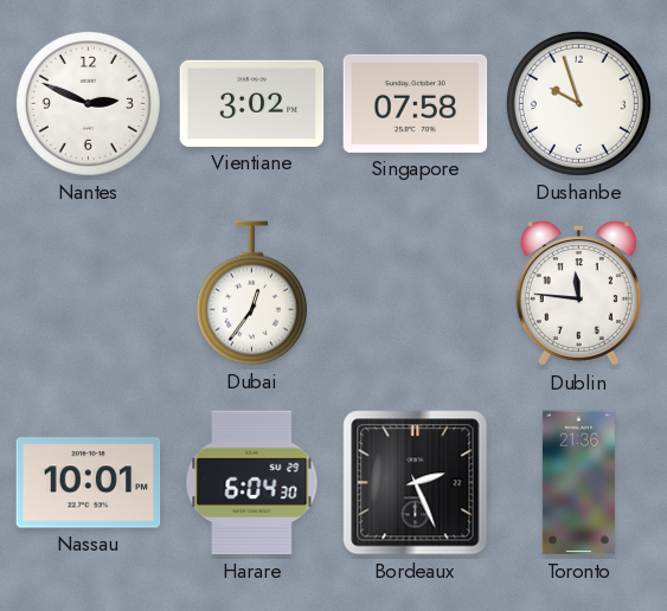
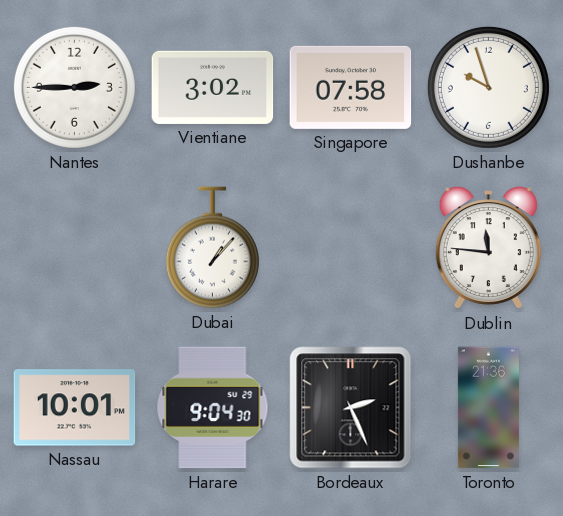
Nantes: 2:49 -> 2:45 (74, 87)
Dubai: 12:36 -> 1:07 (212, 248)
Harare: 6:04 -> 9:04 (213, 408)
